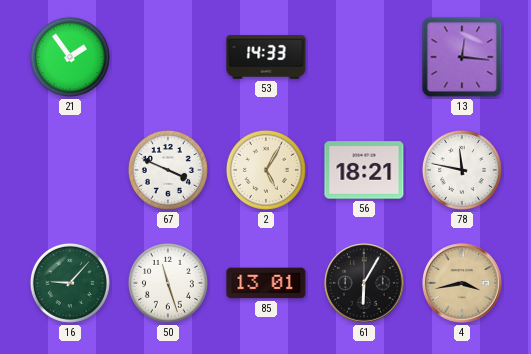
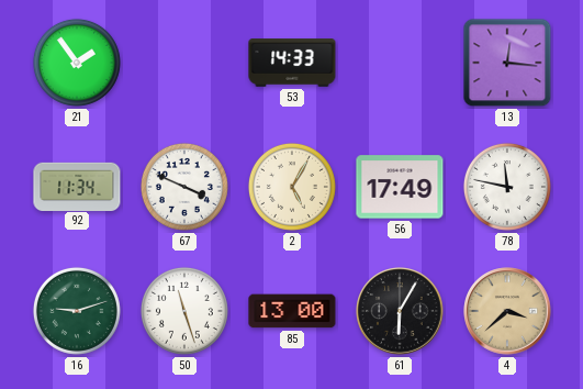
92: none -> 11:34 (77, 186)
56: 18:21 -> 17:49 (400, 187)
16: 9:07 -> 9:12 (77, 311)
85: 13:01 -> 13:00 (292, 311)
4: 3:43 -> 3:38 (507, 311)
